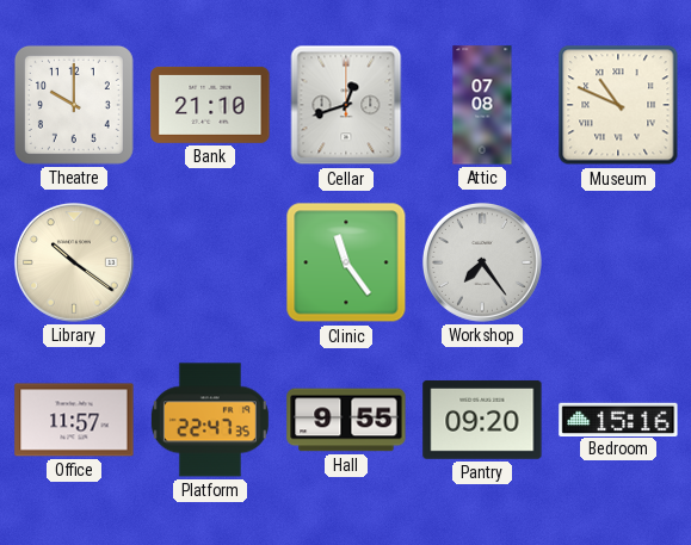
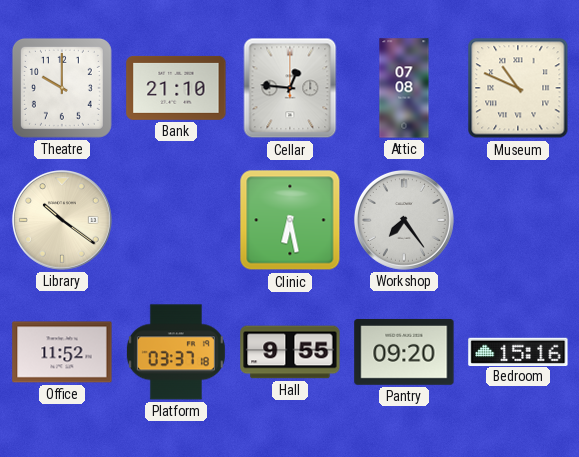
Cellar: 12:42 -> 12:46 (290, 88)
Clinic: 11:24 -> 6:28 (290, 220)
Office: 11:57 -> 11:52 (62, 352)
Platform: 22:47 -> 03:37 (176, 352)
